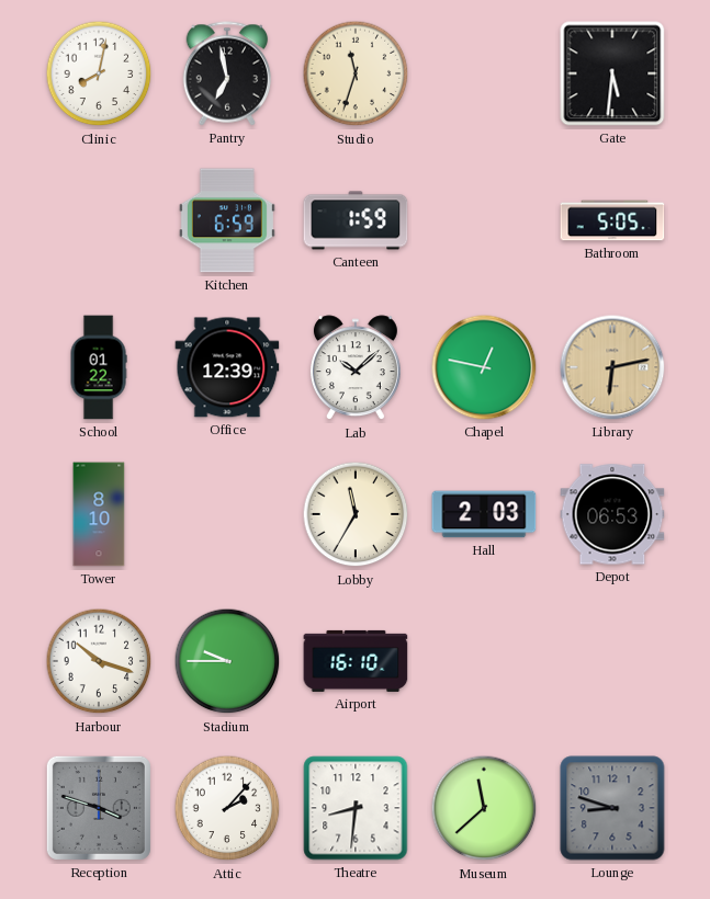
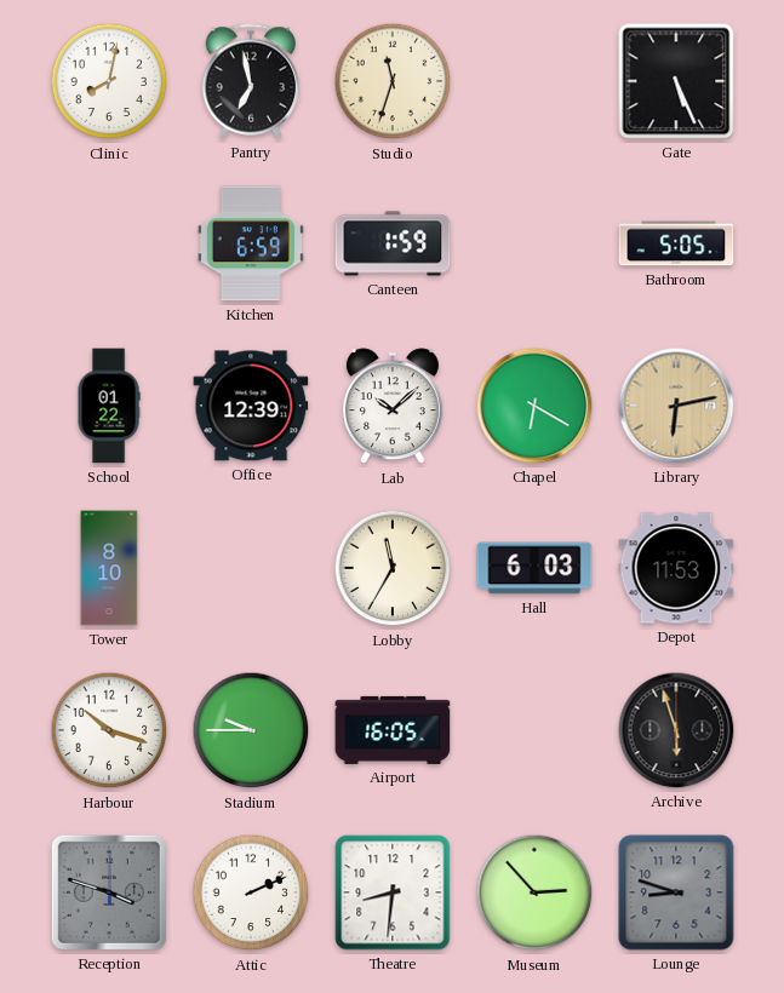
Gate: 5:31 -> 5:26 (676, 81)
Chapel: 12:47 -> 6:20 (534, 406)
Hall: 2:03 -> 6:03 (534, 568)
Depot: 06:53 -> 11:53 (676, 568)
Airport: 16:10 -> 16:05 (393, 730)
Archive: none -> 5:57 (676, 730)
Attic: 2:07 -> 2:11 (251, 892)
Museum: 11:38 -> 2:53 (534, 892)
